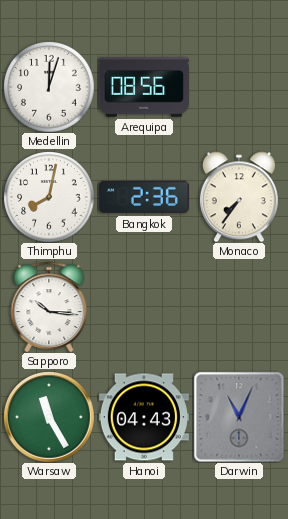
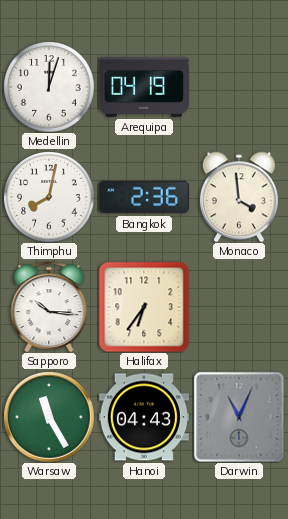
Arequipa: 08:56 -> 04:19 (144, 87)
Monaco: 7:36 -> 3:59 (239, 197)
Halifax: none -> 6:36 (144, 307)
